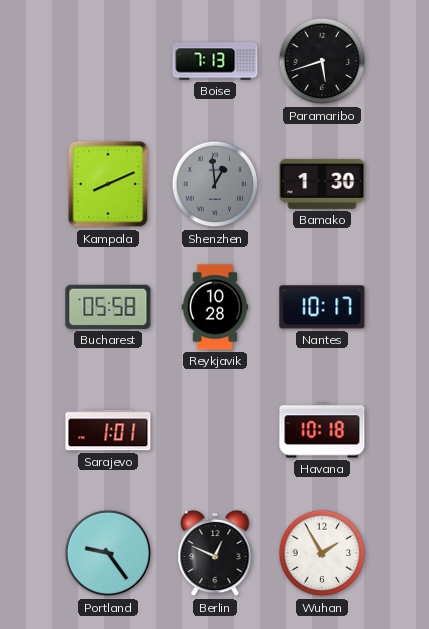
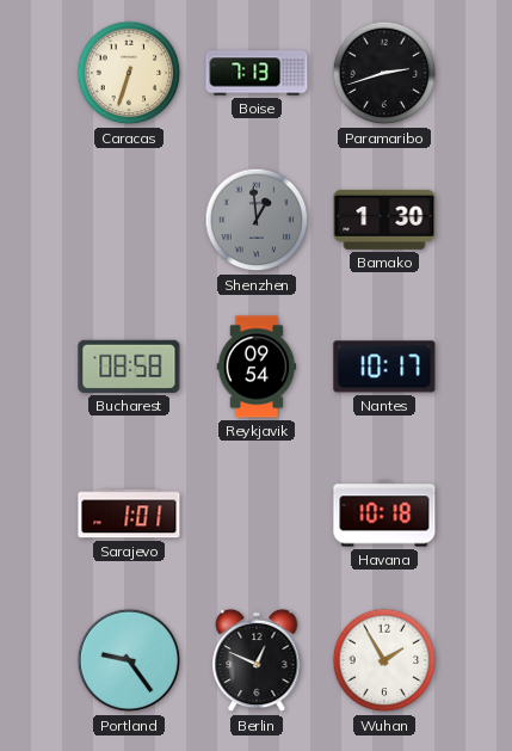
Caracas: none -> 6:33 (129, 73)
Paramaribo: 5:42 -> 2:42 (384, 73)
Kampala: 8:11 -> none (108, 184)
Bucharest: 05:58 -> 08:58 (129, 367)
Reykjavik: 10:28 -> 09:54 (257, 367)
